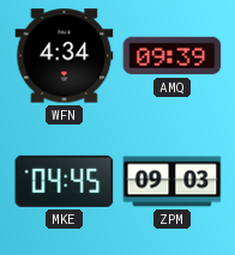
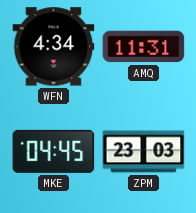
AMQ: 09:39 -> 11:31 (144, 47)
ZPM: 09:03 -> 23:03 (144, 152)
